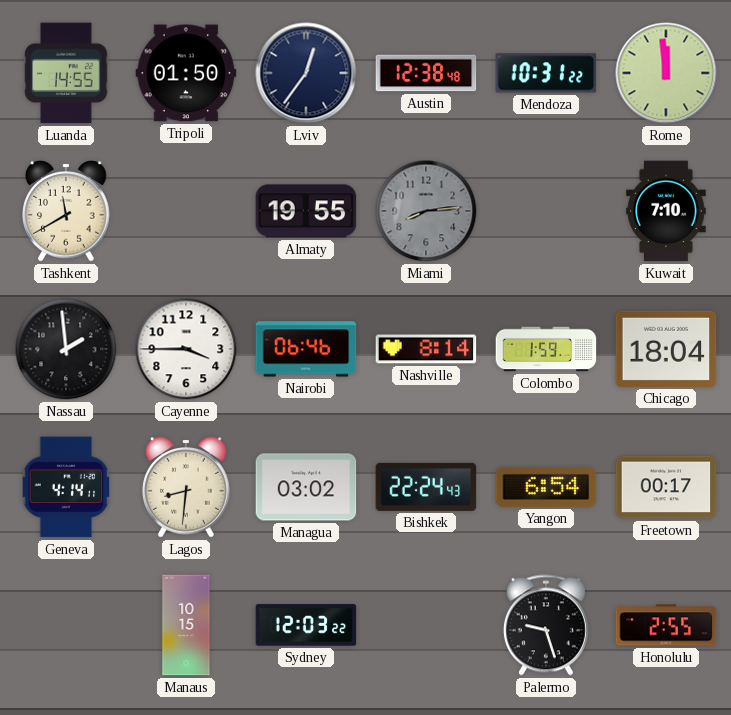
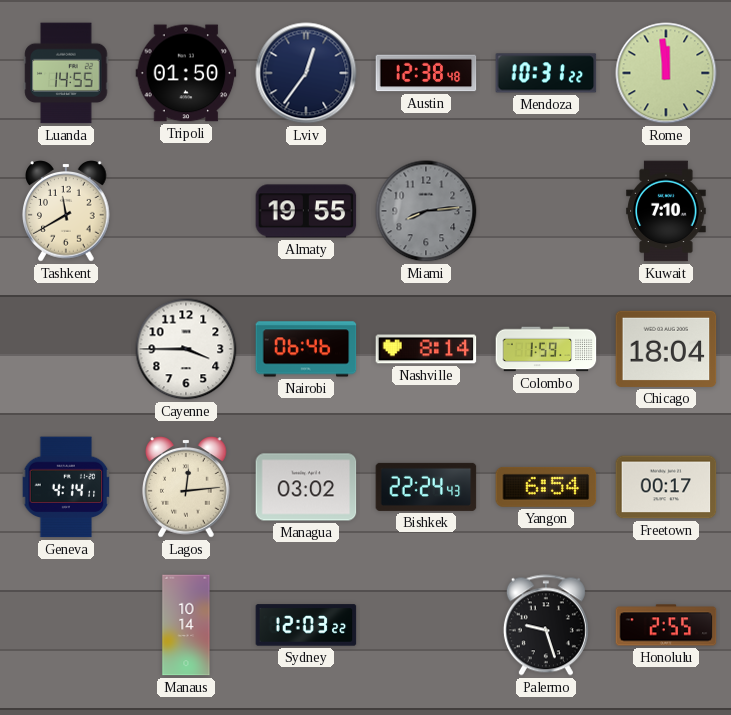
Nassau: 1:59 -> none (66, 349)
Lagos: 8:31 -> 12:14 (186, 487)
Manaus: 10:15 -> 10:14 (186, 625)
